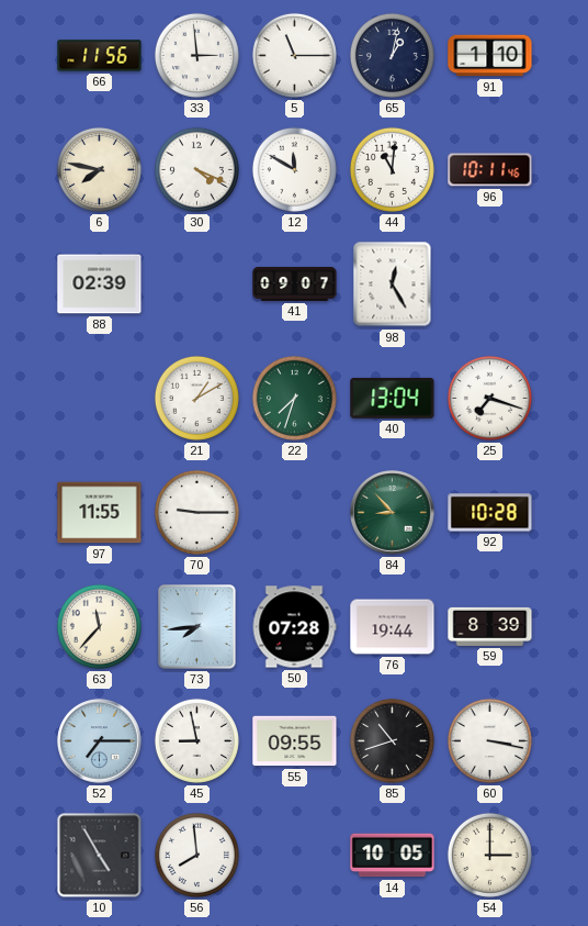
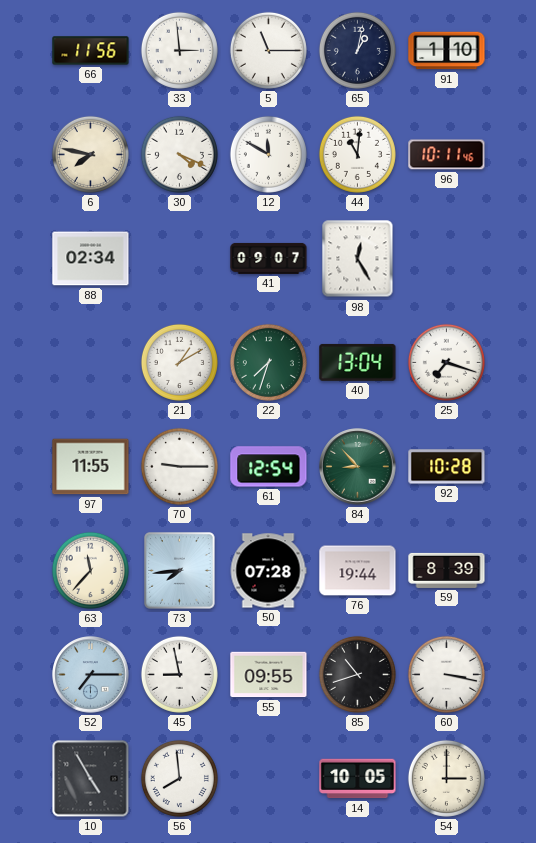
88: 02:39 -> 02:34 (91, 259)
61: none -> 12:54 (269, 467)
